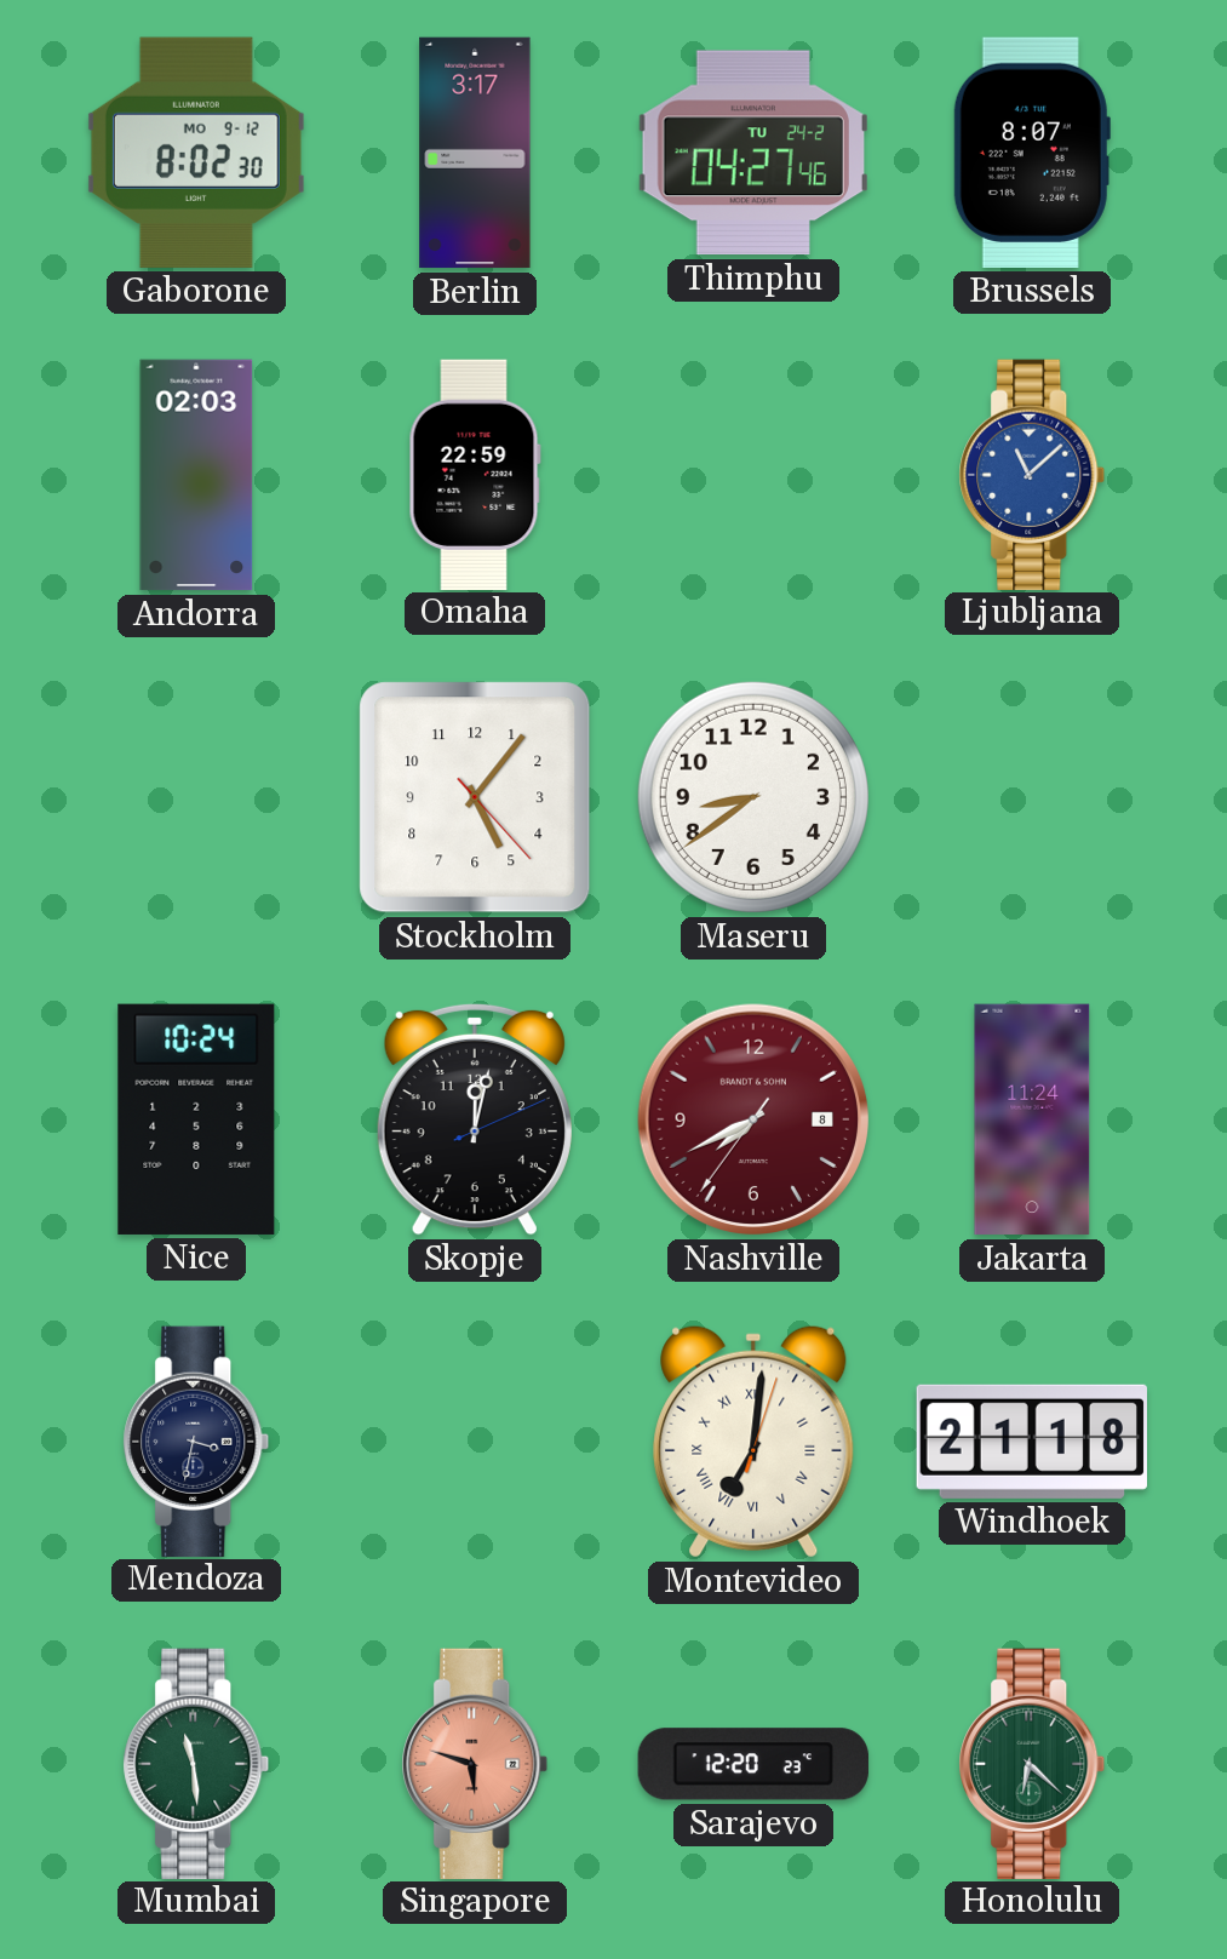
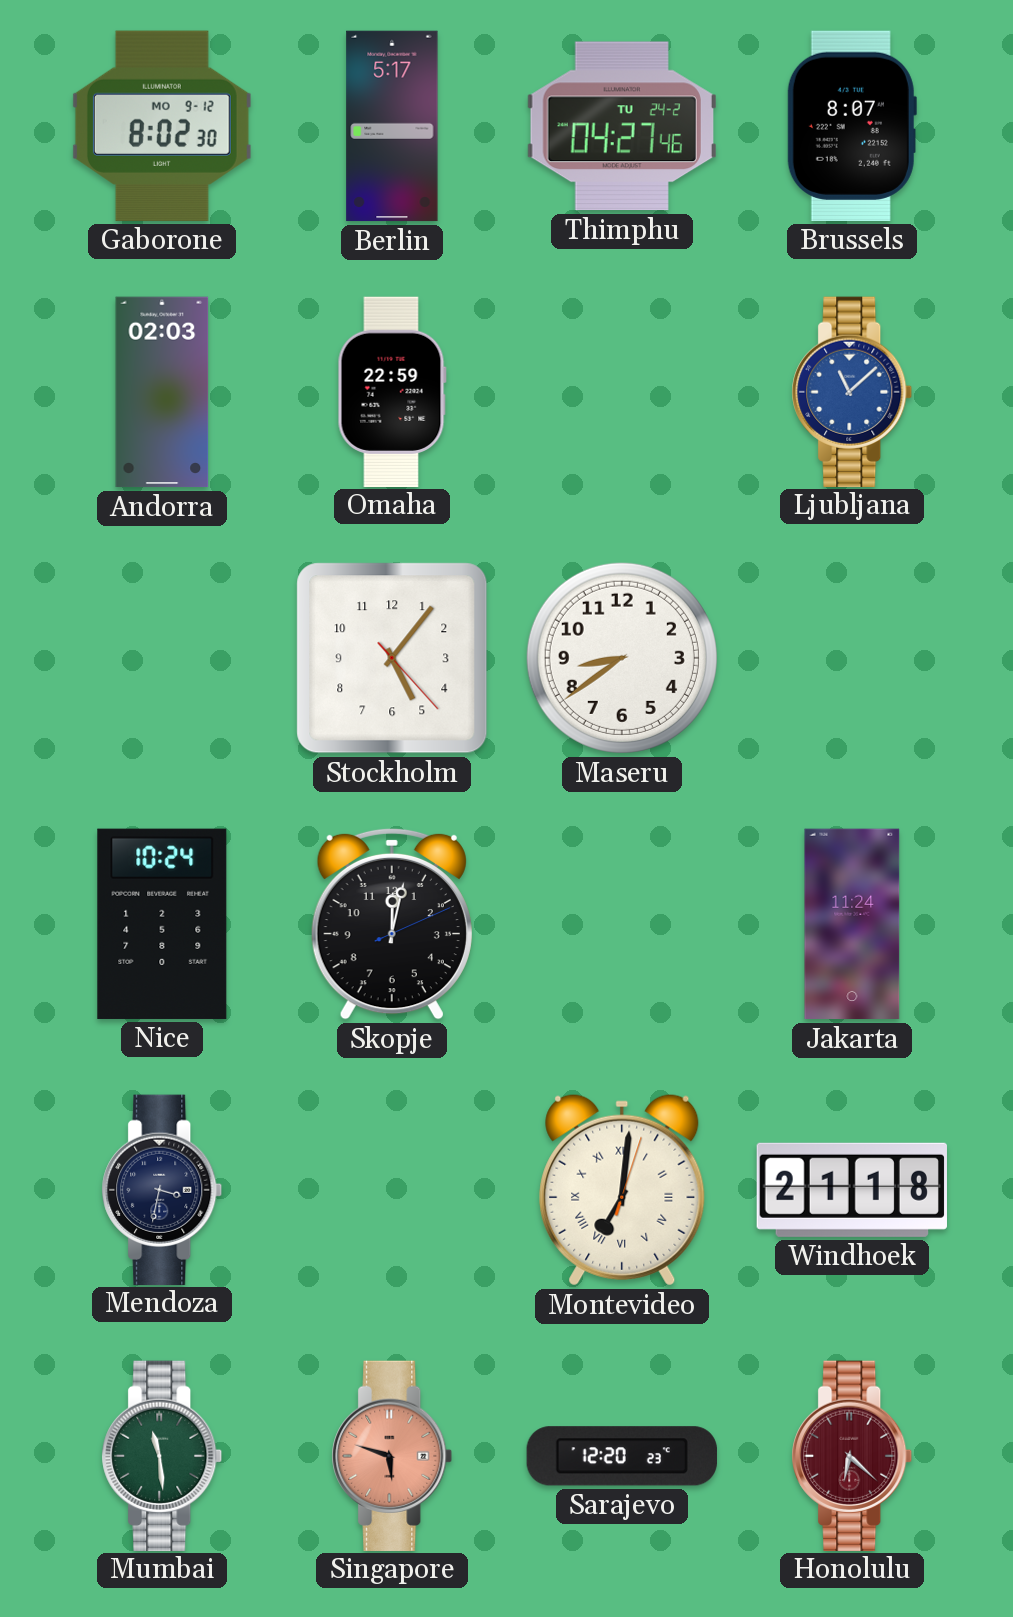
Berlin: 3:17 -> 5:17 (392, 126)
Nashville: 7:40 -> none (753, 1119)
Honolulu dial: green -> burgundy (852, 1455)
